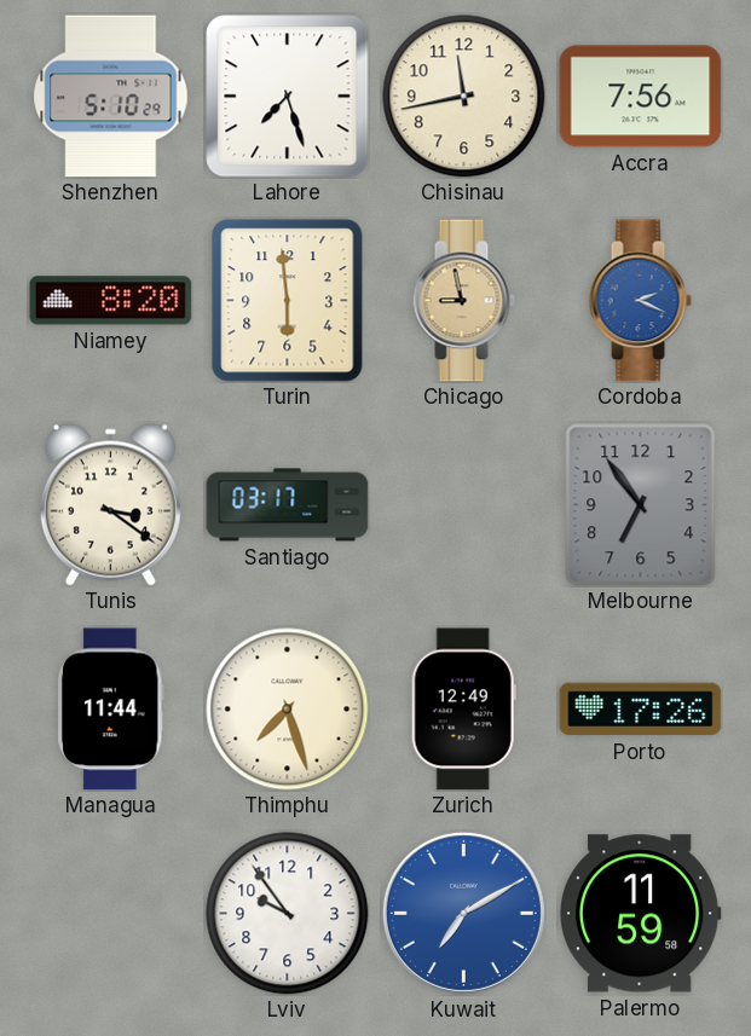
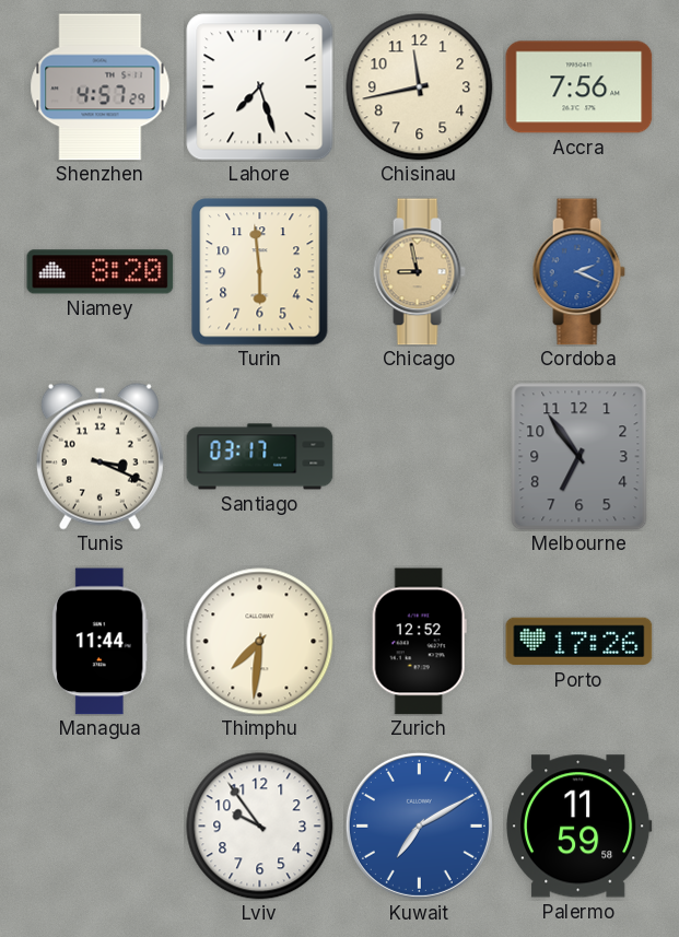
Shenzhen: 5:10 -> 4:57 (101, 87)
Tunis: 3:21 -> 3:19 (99, 456)
Thimphu: 7:27 -> 7:31 (260, 642)
Zurich: 12:49 -> 12:52 (419, 642)
